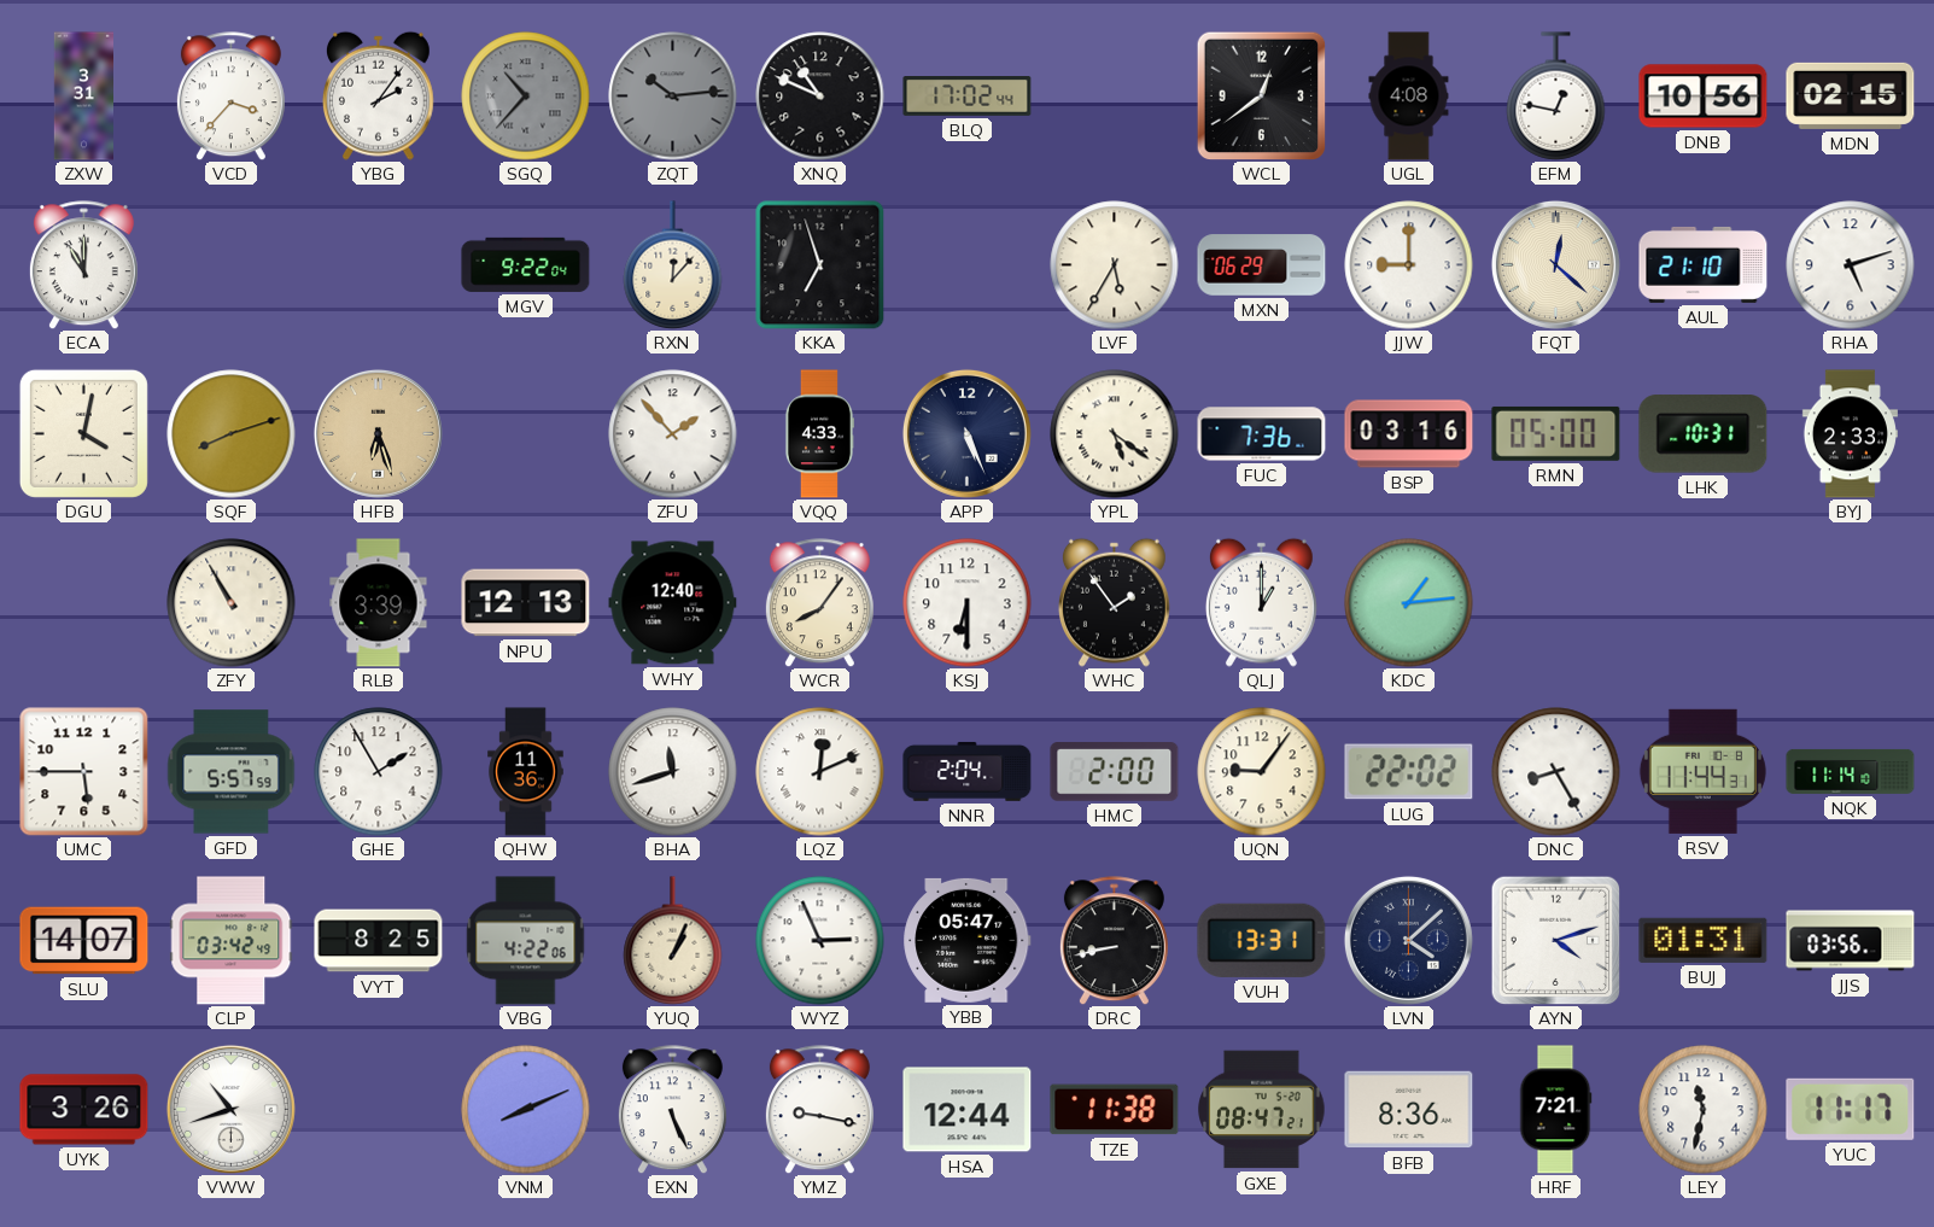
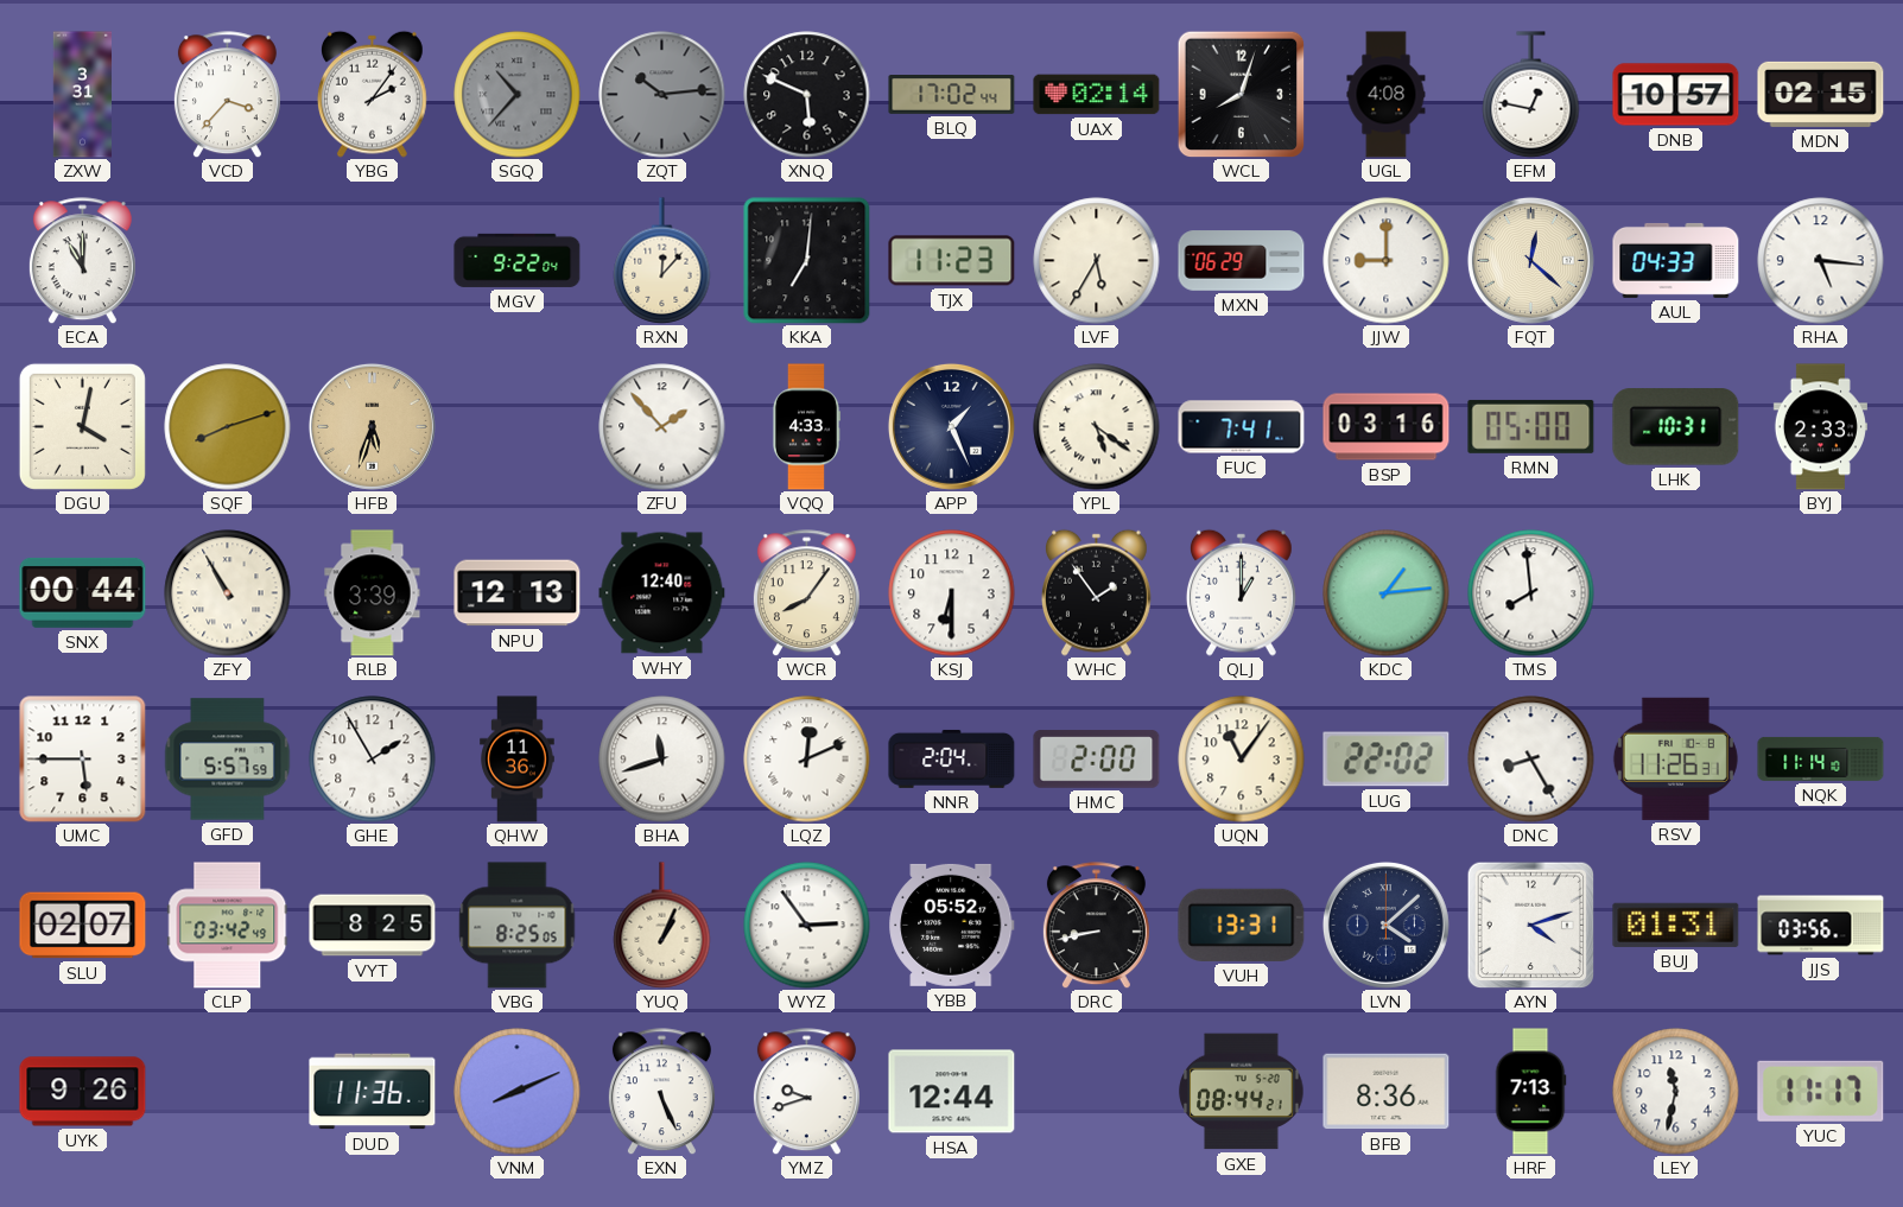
XNQ: 10:49 -> 5:49 (807, 95)
UAX: none -> 02:14 (1097, 95)
WCL: 12:39 -> 8:03 (1241, 94)
DNB: 10:56 -> 10:57 (1676, 95)
KKA: 6:57 -> 7:01 (807, 261)
TJX: none -> 11:23 (952, 261)
AUL: 21:10 -> 04:33 (1676, 260)
RHA: 5:12 -> 5:16 (1821, 261)
HFB: 6:27 -> 5:33 (372, 426)
APP: 5:26 -> 1:26 (951, 426)
FUC: 7:36 -> 7:41 (1242, 427)
SNX: none -> 00:44 (83, 592)
TMS: none -> 7:59 (1531, 593)
UQN: 9:06 -> 11:06 (1242, 760)
RSV: 11:44 -> 11:26 (1675, 758)
SLU: 14:07 -> 02:07 (83, 926)
VBG: 4:22 -> 8:25 (518, 926)
WYZ: 2:56 -> 2:54 (807, 926)
YBB: 05:47 -> 05:52 (952, 925)
UYK: 3:26 -> 9:26 (83, 1092)
VWW: 10:42 -> none (230, 1109)
DUD: none -> 11:36 (373, 1092)
YMZ: 9:17 -> 9:42 (806, 1092)
TZE: 11:38 -> none (1115, 1110)
GXE: 08:47 -> 08:44 (1242, 1092)
HRF: 7:21 -> 7:13 (1530, 1092)
